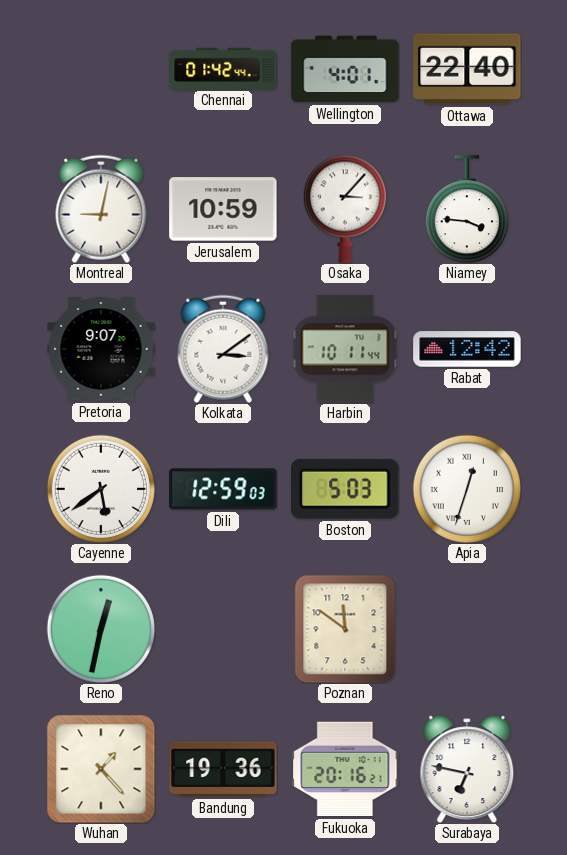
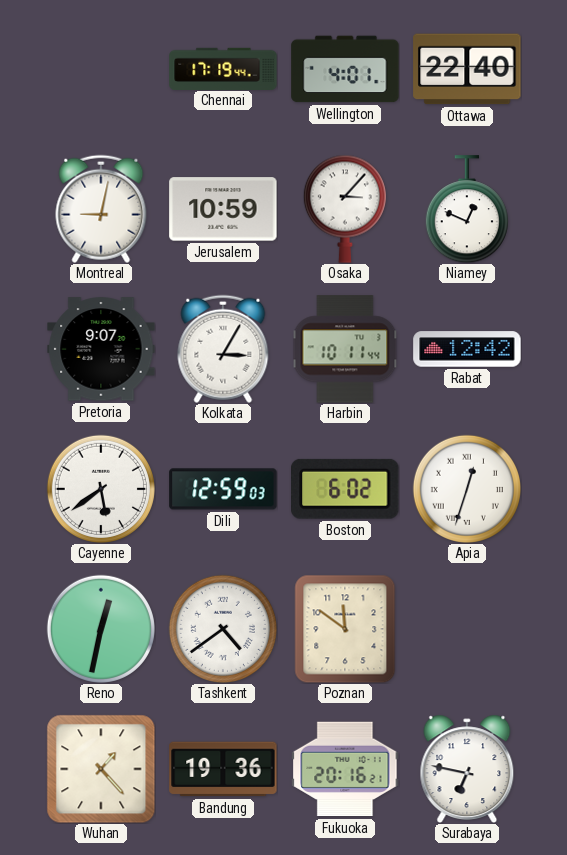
Chennai: 01:42 -> 17:19 (223, 68)
Niamey: 3:46 -> 12:49 (467, 209)
Kolkata: 3:09 -> 3:05 (223, 349)
Boston: 5:03 -> 6:02 (346, 489)
Tashkent: none -> 4:39 (223, 629)
